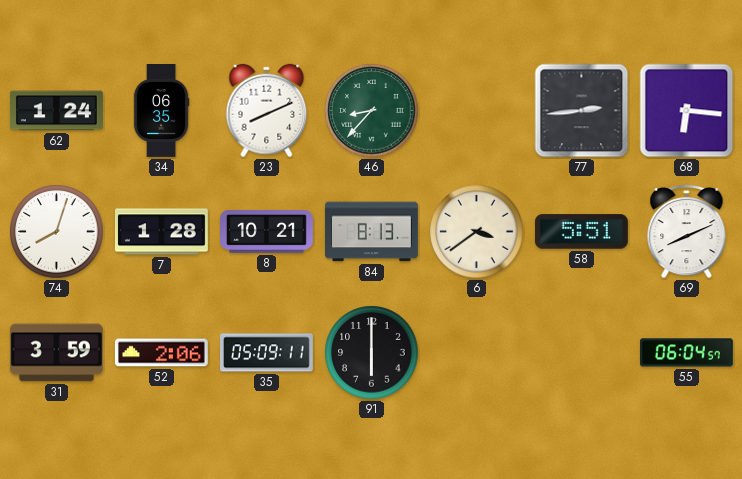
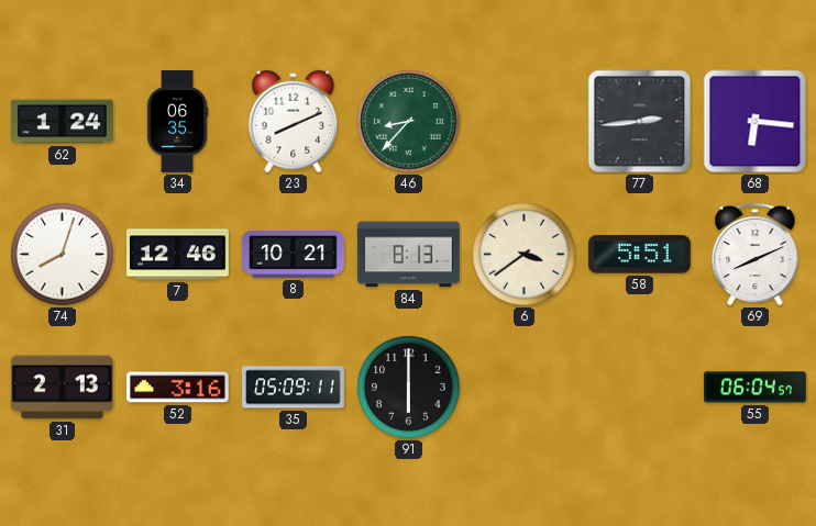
7: 1:28 -> 12:46 (178, 255)
31: 3:59 -> 2:13 (62, 388)
52: 2:06 -> 3:16 (177, 388)
